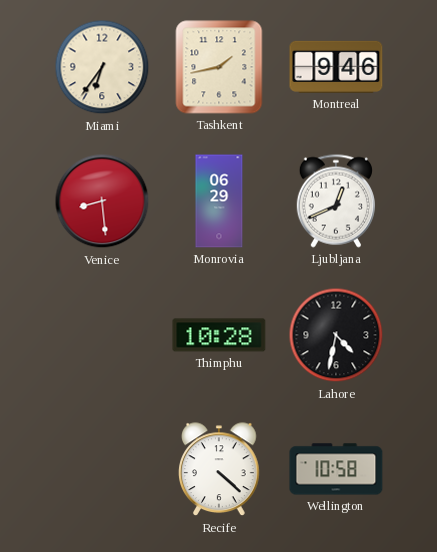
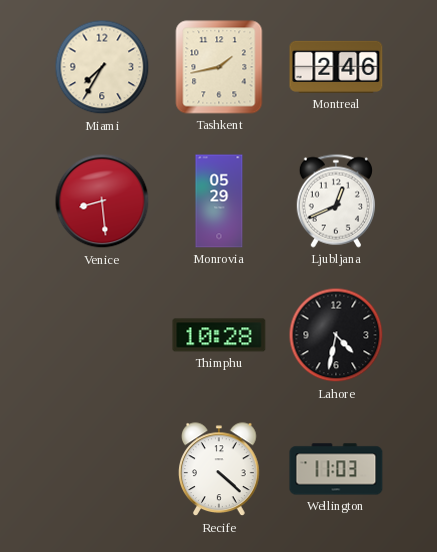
Miami: 6:36 -> 7:35 (102, 67)
Montreal: 9:46 -> 2:46 (336, 67)
Monrovia: 06:29 -> 05:29 (219, 201)
Wellington: 10:58 -> 11:03 (336, 469)
